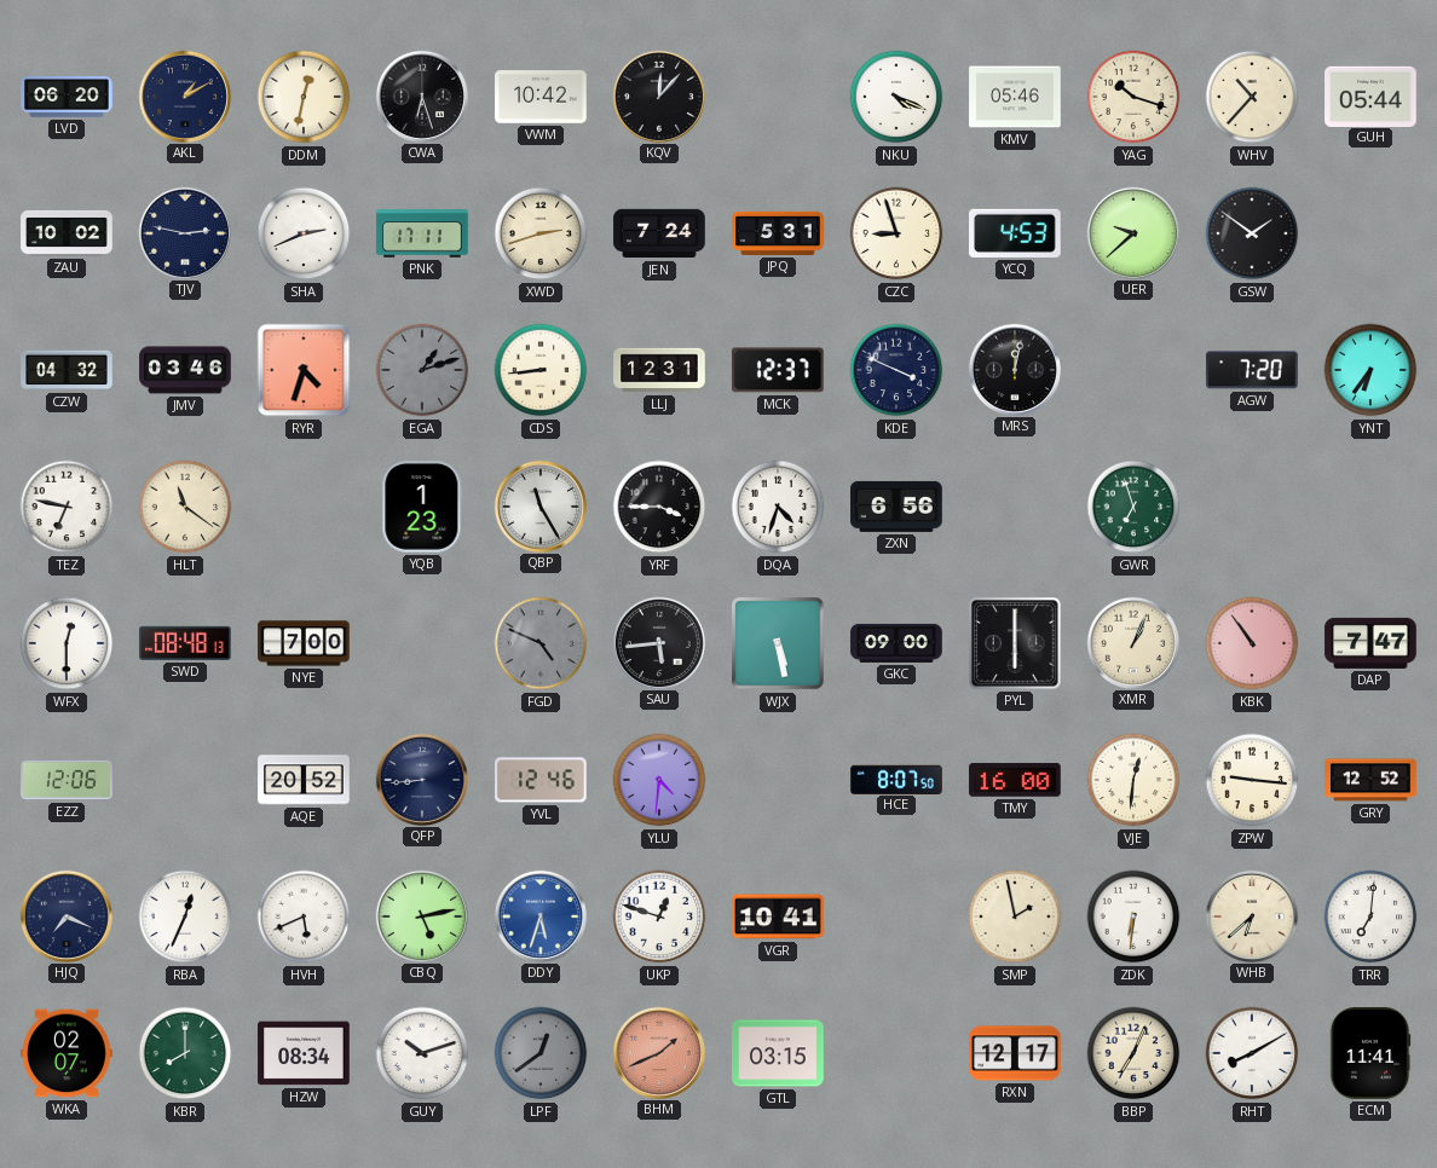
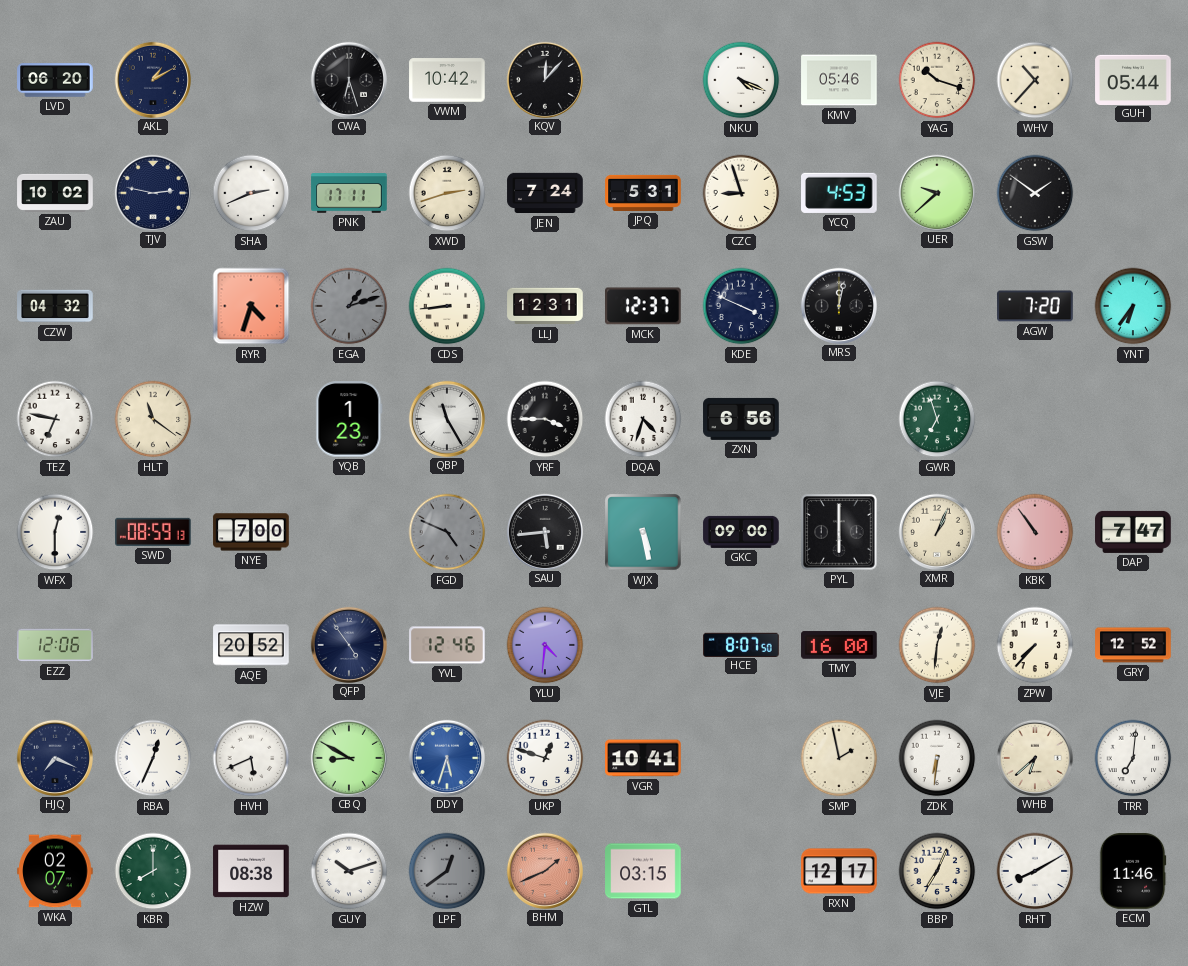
DDM: 12:32 -> none (304, 97)
JMV: 03:46 -> none (185, 370)
SWD: 08:48 -> 08:59 (153, 532)
QFP: 8:44 -> 4:54 (348, 644)
ZPW: 9:16 -> 7:37 (1035, 645)
CBQ: 5:13 -> 8:50 (348, 757)
HZW: 08:34 -> 08:38 (251, 871)
ECM: 11:41 -> 11:46 (1133, 871)
